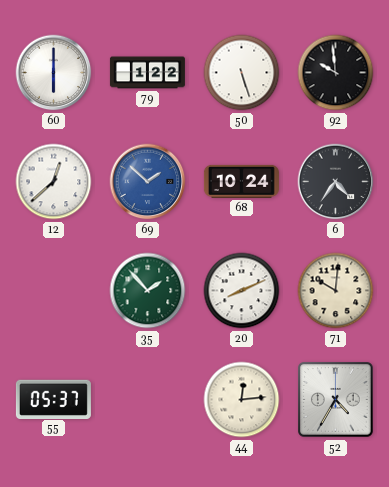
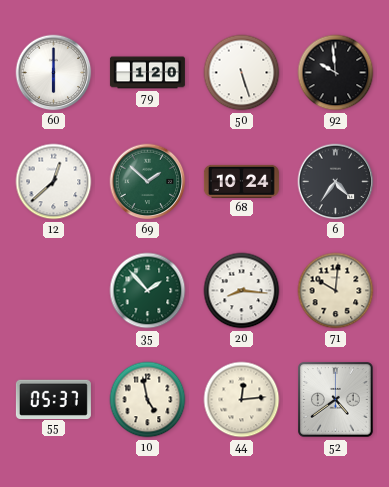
79: 1:22 -> 1:20 (147, 73)
69 dial: blue -> green (148, 182)
20: 8:11 -> 8:16 (242, 291)
10: none -> 4:58 (148, 400)
52: 4:35 -> 4:39 (336, 400)
